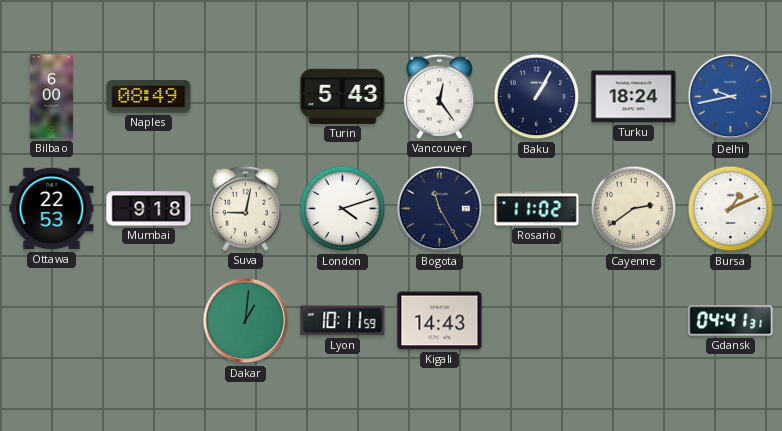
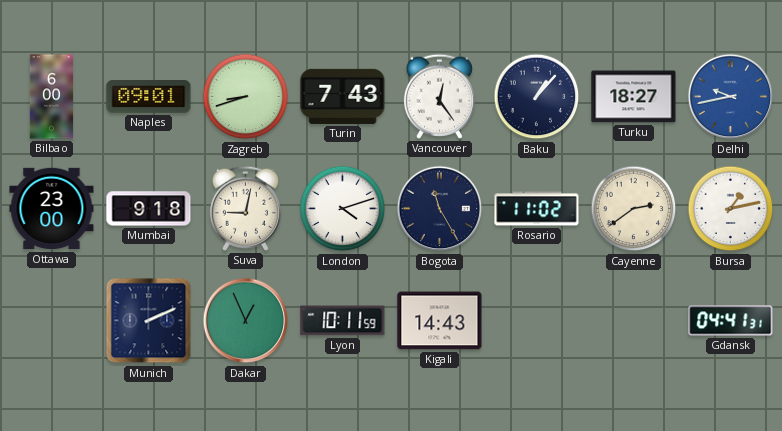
Naples: 08:49 -> 09:01 (149, 97)
Zagreb: none -> 8:42 (246, 97)
Turin: 5:43 -> 7:43 (343, 96)
Baku: 1:05 -> 1:07 (537, 97)
Turku: 18:24 -> 18:27 (634, 97)
Ottawa: 22:53 -> 23:00 (52, 209)
Bursa: 1:11 -> 1:13 (731, 209)
Munich: none -> 2:11 (149, 321)
Dakar: 1:01 -> 12:56 (246, 321)
